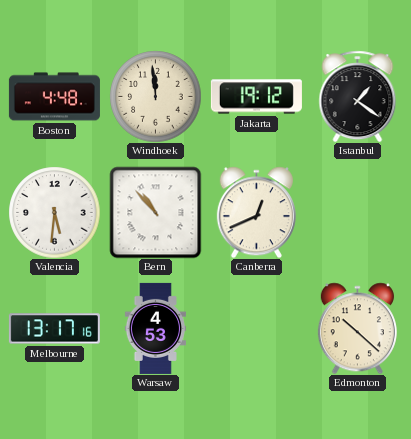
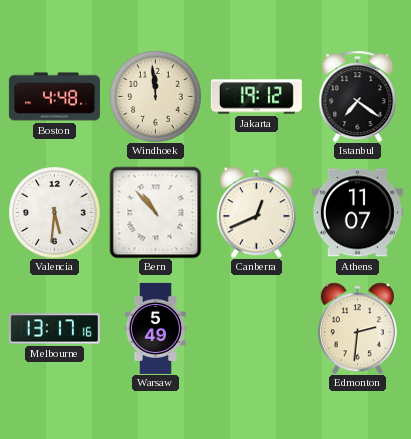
Istanbul: 1:21 -> 7:21 (358, 96)
Athens: none -> 11:07 (357, 213)
Warsaw: 4:53 -> 5:49 (155, 328)
Edmonton: 10:22 -> 2:31 (357, 328)
